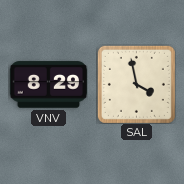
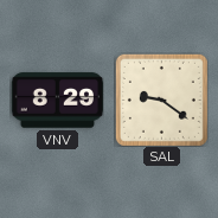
SAL: 3:58 -> 9:21 (161, 100)
